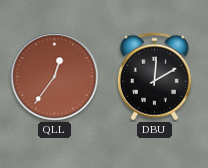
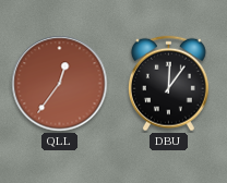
DBU: 12:10 -> 12:06 (168, 84)
